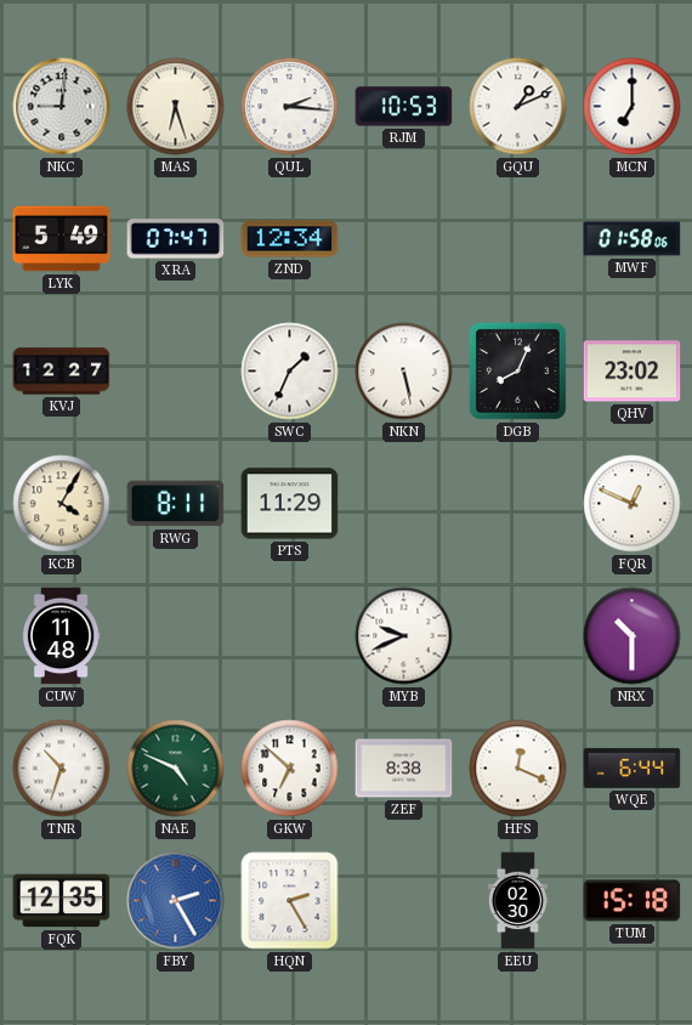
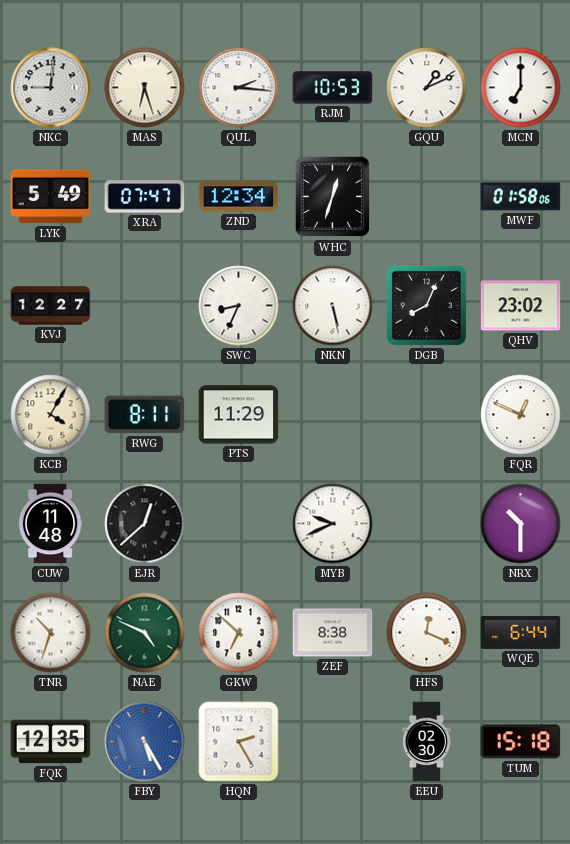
WHC: none -> 12:33 (333, 197)
SWC: 1:34 -> 8:34 (239, 306)
EJR: none -> 12:38 (145, 524)
FBY: 2:25 -> 5:25 (145, 742)
